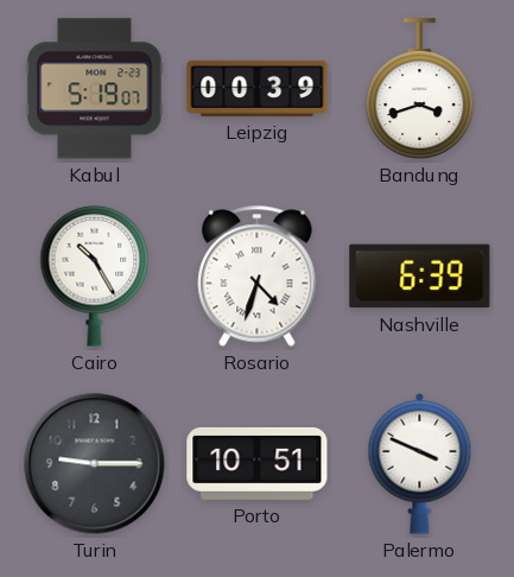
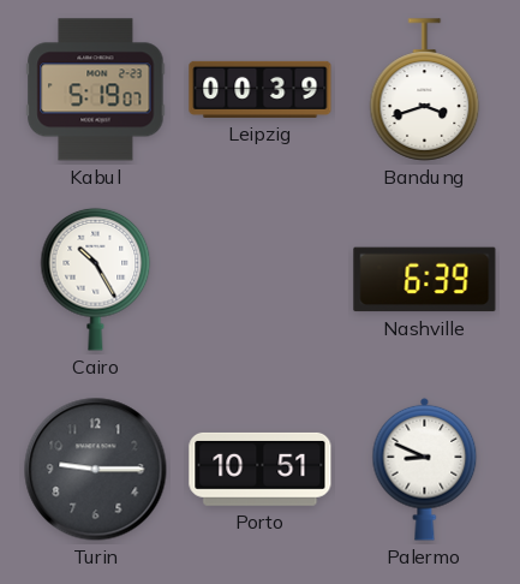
Rosario: 4:33 -> none (258, 277)
Palermo: 3:49 -> 8:49 (425, 469)
